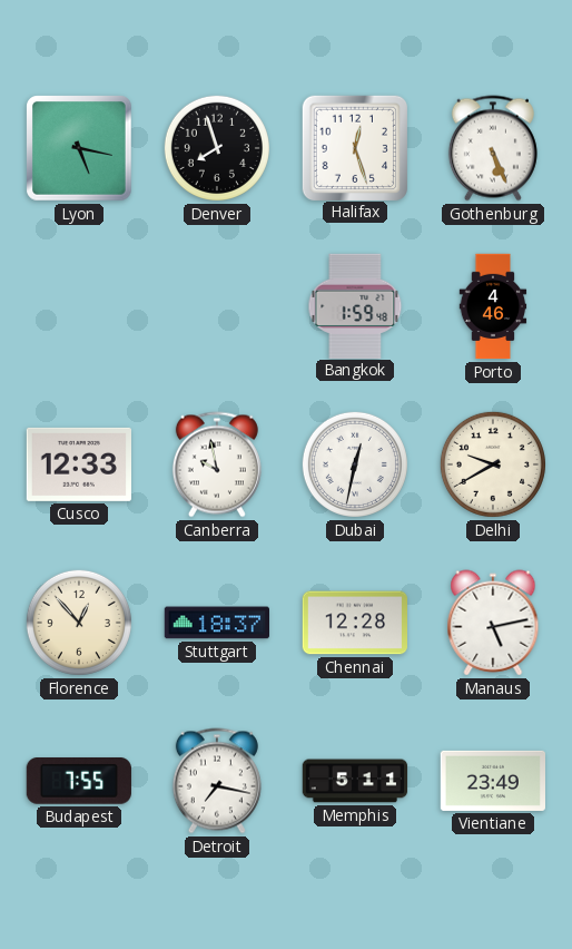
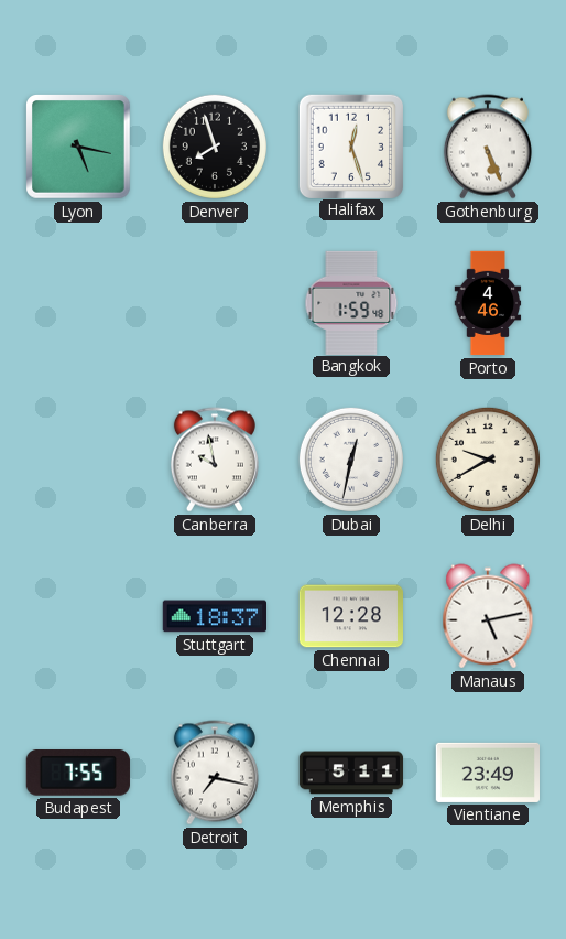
Cusco: 12:33 -> none (78, 464)
Florence: 12:53 -> none (79, 623)
